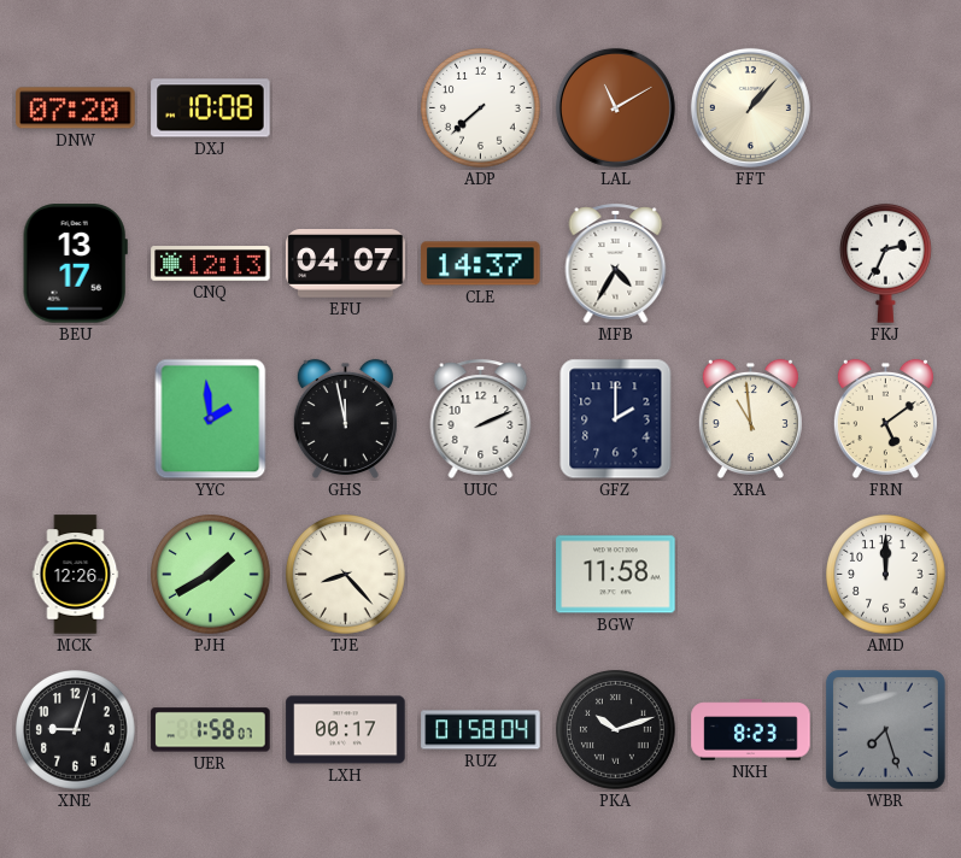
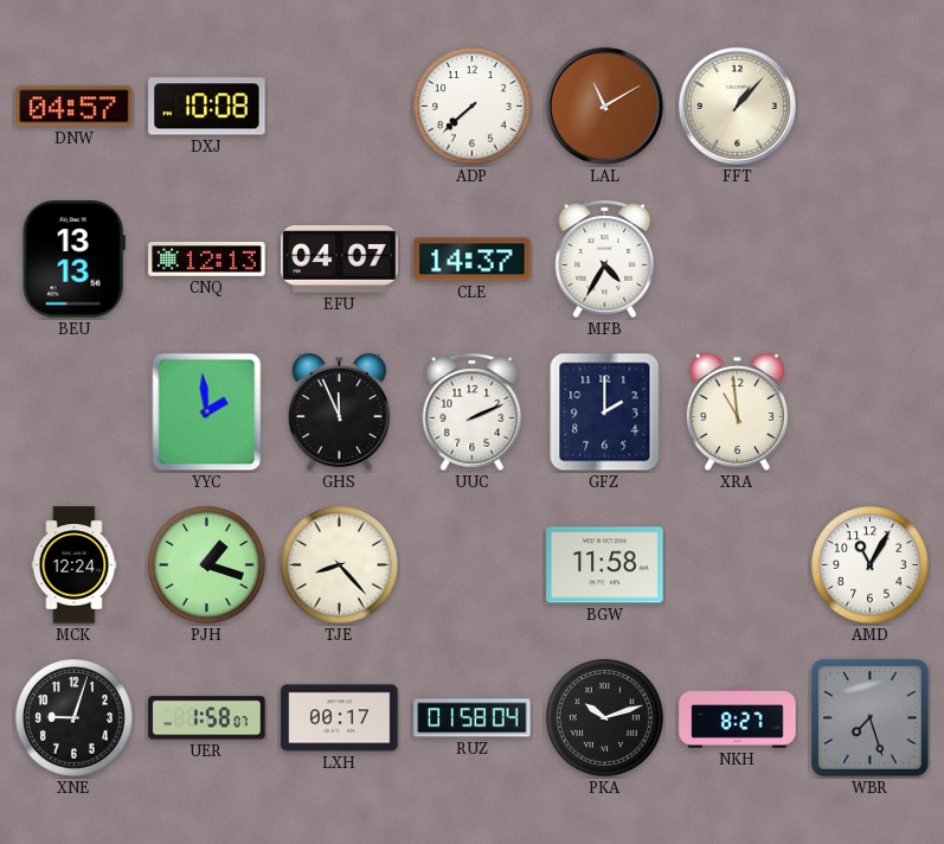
DNW: 07:20 -> 04:57 (75, 107)
BEU: 13:17 -> 13:13 (73, 260)
FKJ: 2:34 -> none (886, 263)
GHS: 11:58 -> 11:56 (339, 413)
FRN: 5:09 -> none (885, 419)
MCK: 12:26 -> 12:24 (75, 565)
PJH: 1:40 -> 1:18 (207, 565)
AMD: 12:00 -> 11:05 (871, 565)
NKH: 8:23 -> 8:27 (738, 718)
